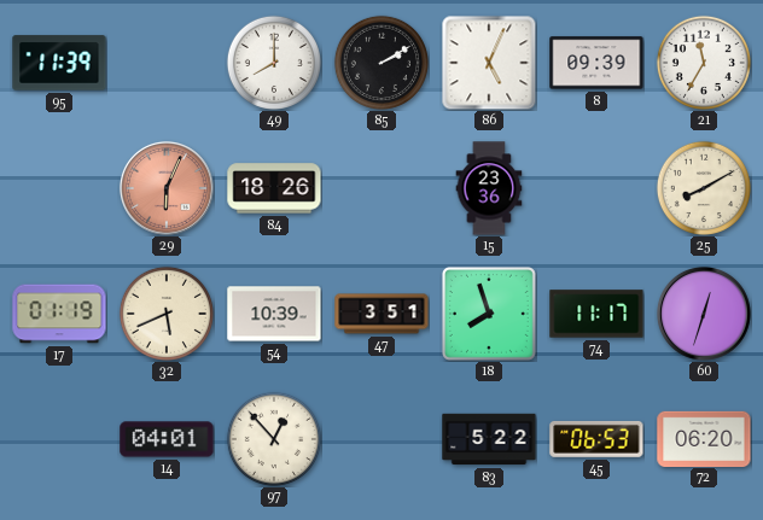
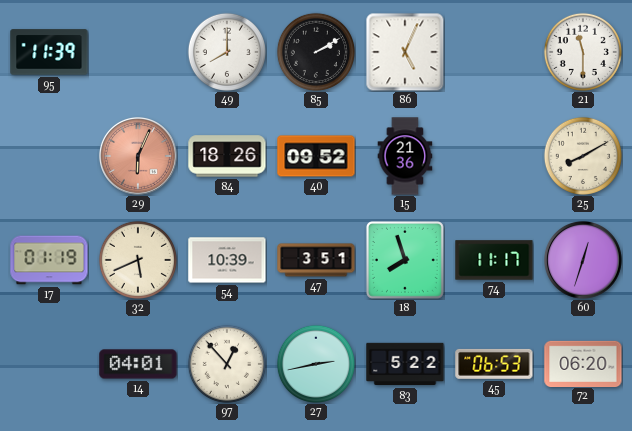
8: 09:39 -> none (596, 63)
21: 11:35 -> 11:30 (583, 52)
40: none -> 09:52 (316, 156)
15: 23:36 -> 21:36 (405, 156)
27: none -> 2:43 (316, 364)
